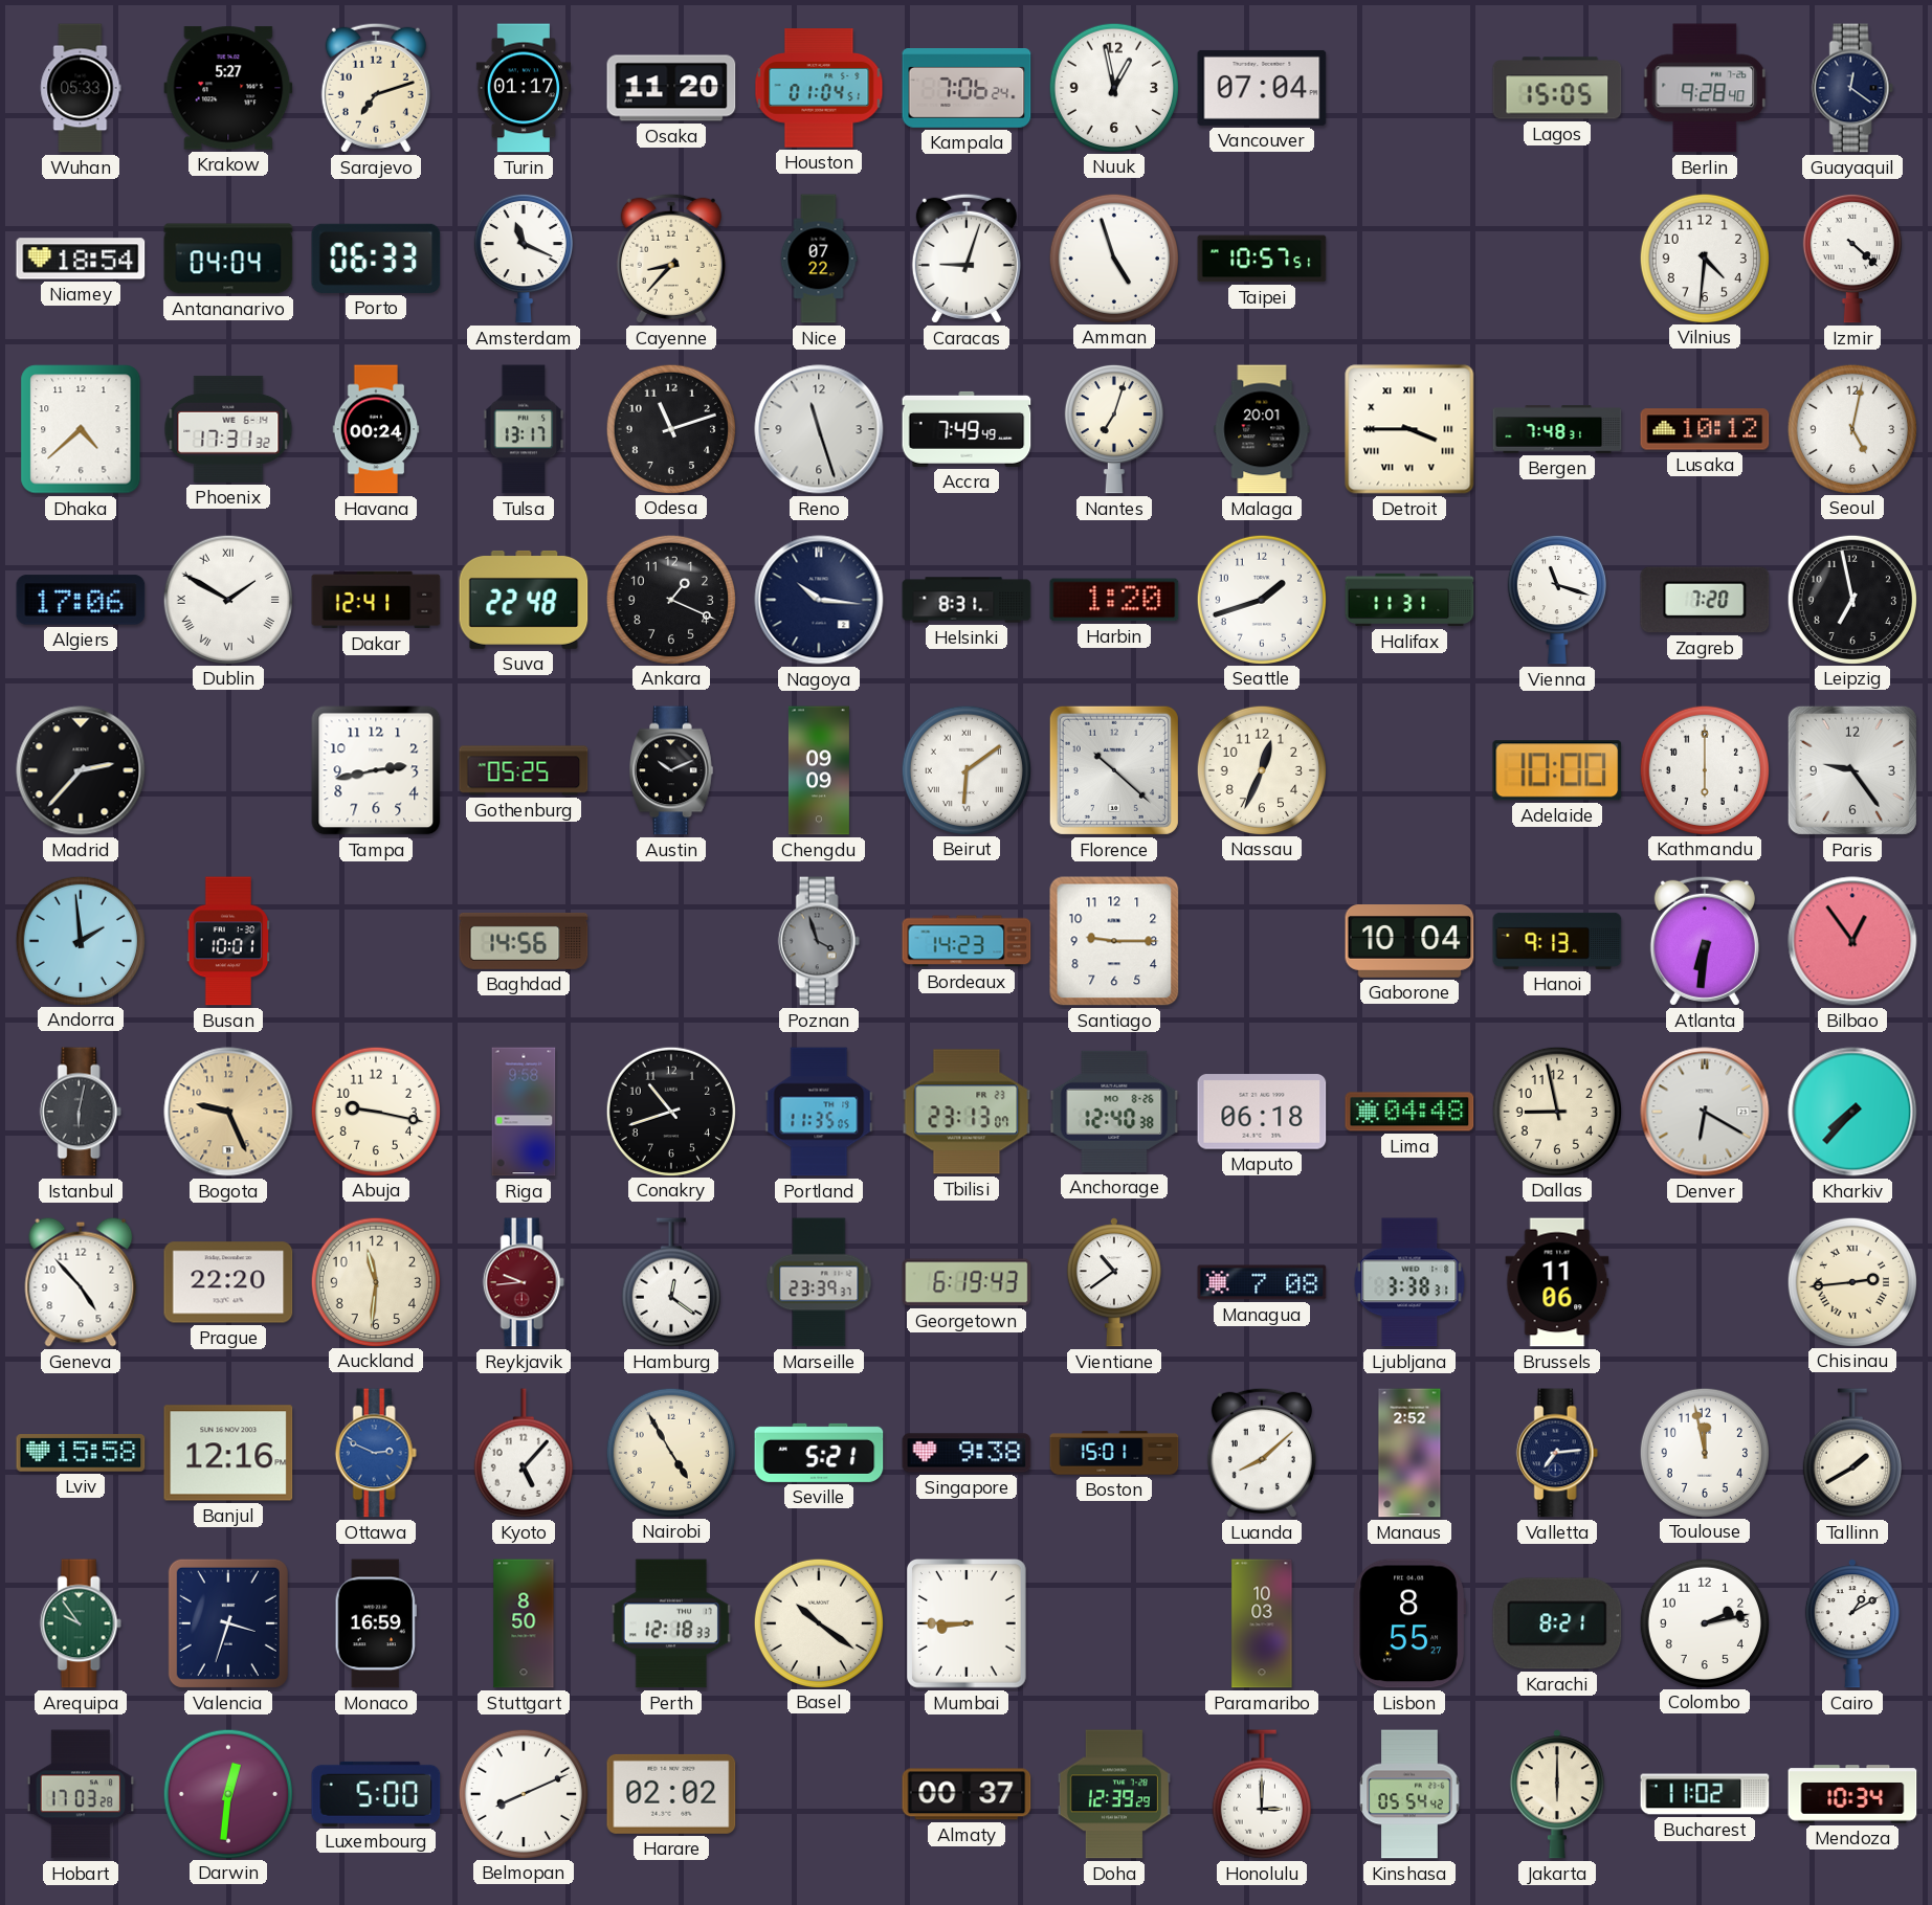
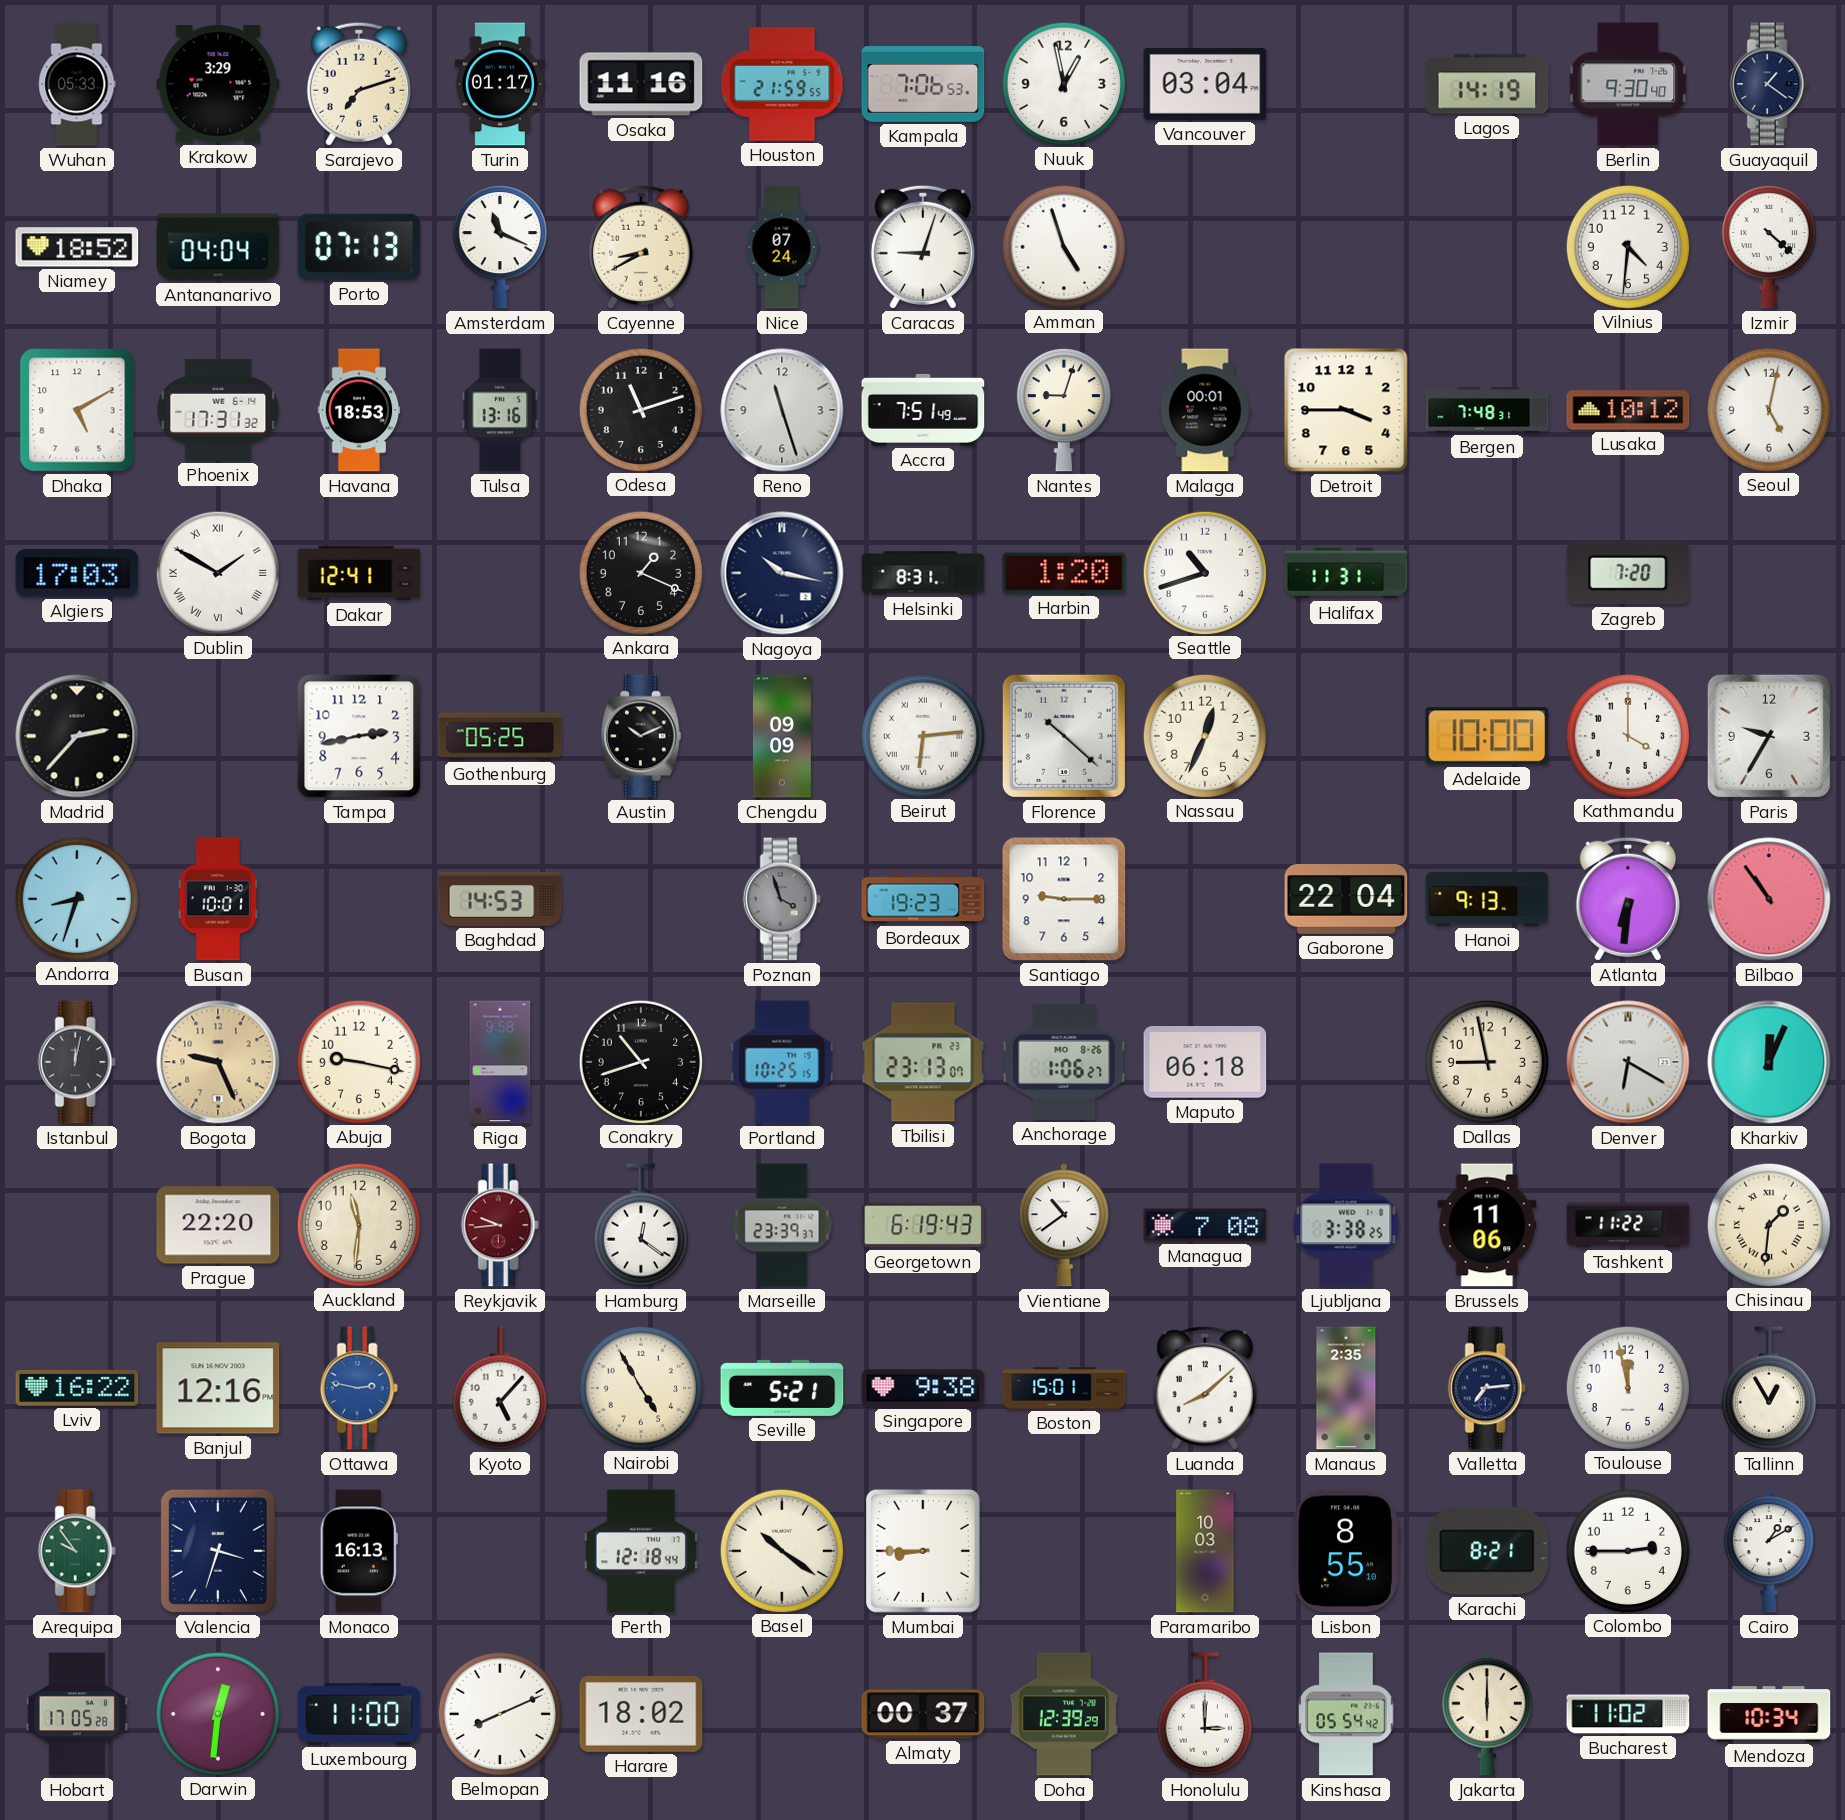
Krakow: 5:27 -> 3:29 (218, 84)
Osaka: 11:20 -> 11:16 (641, 84)
Houston: 01:04 -> 21:59 (782, 84)
Kampala: 7:06:24 -> 7:06:53 (923, 85)
Vancouver: 07:04 -> 03:04 (1205, 84)
Lagos: 15:05 -> 14:19 (1487, 84)
Berlin: 9:28 -> 9:30 (1628, 84)
Guayaquil: 12:21 -> 1:21 (1769, 84)
Niamey: 18:54 -> 18:52 (77, 247)
Porto: 06:33 -> 07:13 (359, 247)
Cayenne: 8:37 -> 8:40 (641, 247)
Nice: 07:22 -> 07:24 (782, 247)
Taipei: 10:57 -> none (1262, 259)
Dhaka: 4:38 -> 5:10 (77, 410)
Havana: 00:24 -> 18:53 (359, 410)
Tulsa: 13:17 -> 13:16 (500, 410)
Accra: 7:49 -> 7:51 (923, 410)
Nantes: 7:03 -> 9:03 (1064, 410)
Malaga: 20:01 -> 00:01 (1205, 410)
Detroit numerals: Roman -> Arabic (1346, 410)
Algiers: 17:06 -> 17:03 (77, 573)
Suva: 22:48 -> none (524, 600)
Nagoya: 10:16 -> 10:17 (782, 573)
Seattle: 1:42 -> 10:42 (1204, 572)
Vienna: 11:18 -> none (1557, 600)
Leipzig: 6:58 -> none (1851, 599)
Beirut: 6:09 -> 6:14 (922, 735)
Kathmandu: 6:00 -> 4:00 (1627, 735)
Paris: 9:24 -> 9:35 (1769, 736)
Andorra: 1:59 -> 8:33 (76, 898)
Baghdad: 14:56 -> 14:53 (500, 899)
Bordeaux: 14:23 -> 19:23 (923, 899)
Gaborone: 10:04 -> 22:04 (1346, 900)
Bilbao: 12:54 -> 10:54 (1769, 899)
Istanbul: 6:02 -> 12:02 (77, 1062)
Portland: 11:35 -> 10:25 (782, 1062)
Anchorage: 12:40 -> 1:06 (1064, 1062)
Lima: 04:48 -> none (1409, 1112)
Kharkiv: 7:37 -> 12:04 (1769, 1062)
Geneva: 4:53 -> none (81, 1282)
Ljubljana: 3:38:31 -> 3:38:25 (1346, 1225)
Tashkent: none -> 11:22 (1628, 1225)
Chisinau: 2:44 -> 1:31 (1768, 1224)
Lviv: 15:58 -> 16:22 (77, 1388)
Ottawa: 2:49 -> 2:47 (359, 1388)
Manaus: 2:52 -> 2:35 (1346, 1388)
Tallinn: 1:40 -> 12:55 (1769, 1388)
Monaco: 16:59 -> 16:13 (359, 1551)
Stuttgart: 8:50 -> none (524, 1623)
Perth: 12:18:33 -> 12:18:44 (641, 1551)
Lisbon: 8:55:27 -> 8:55:10 (1345, 1551)
Colombo: 2:13 -> 2:45 (1627, 1550)
Hobart: 17:03 -> 17:05 (77, 1714)
Luxembourg: 5:00 -> 11:00 (359, 1714)
Harare: 02:02 -> 18:02 (641, 1714)
